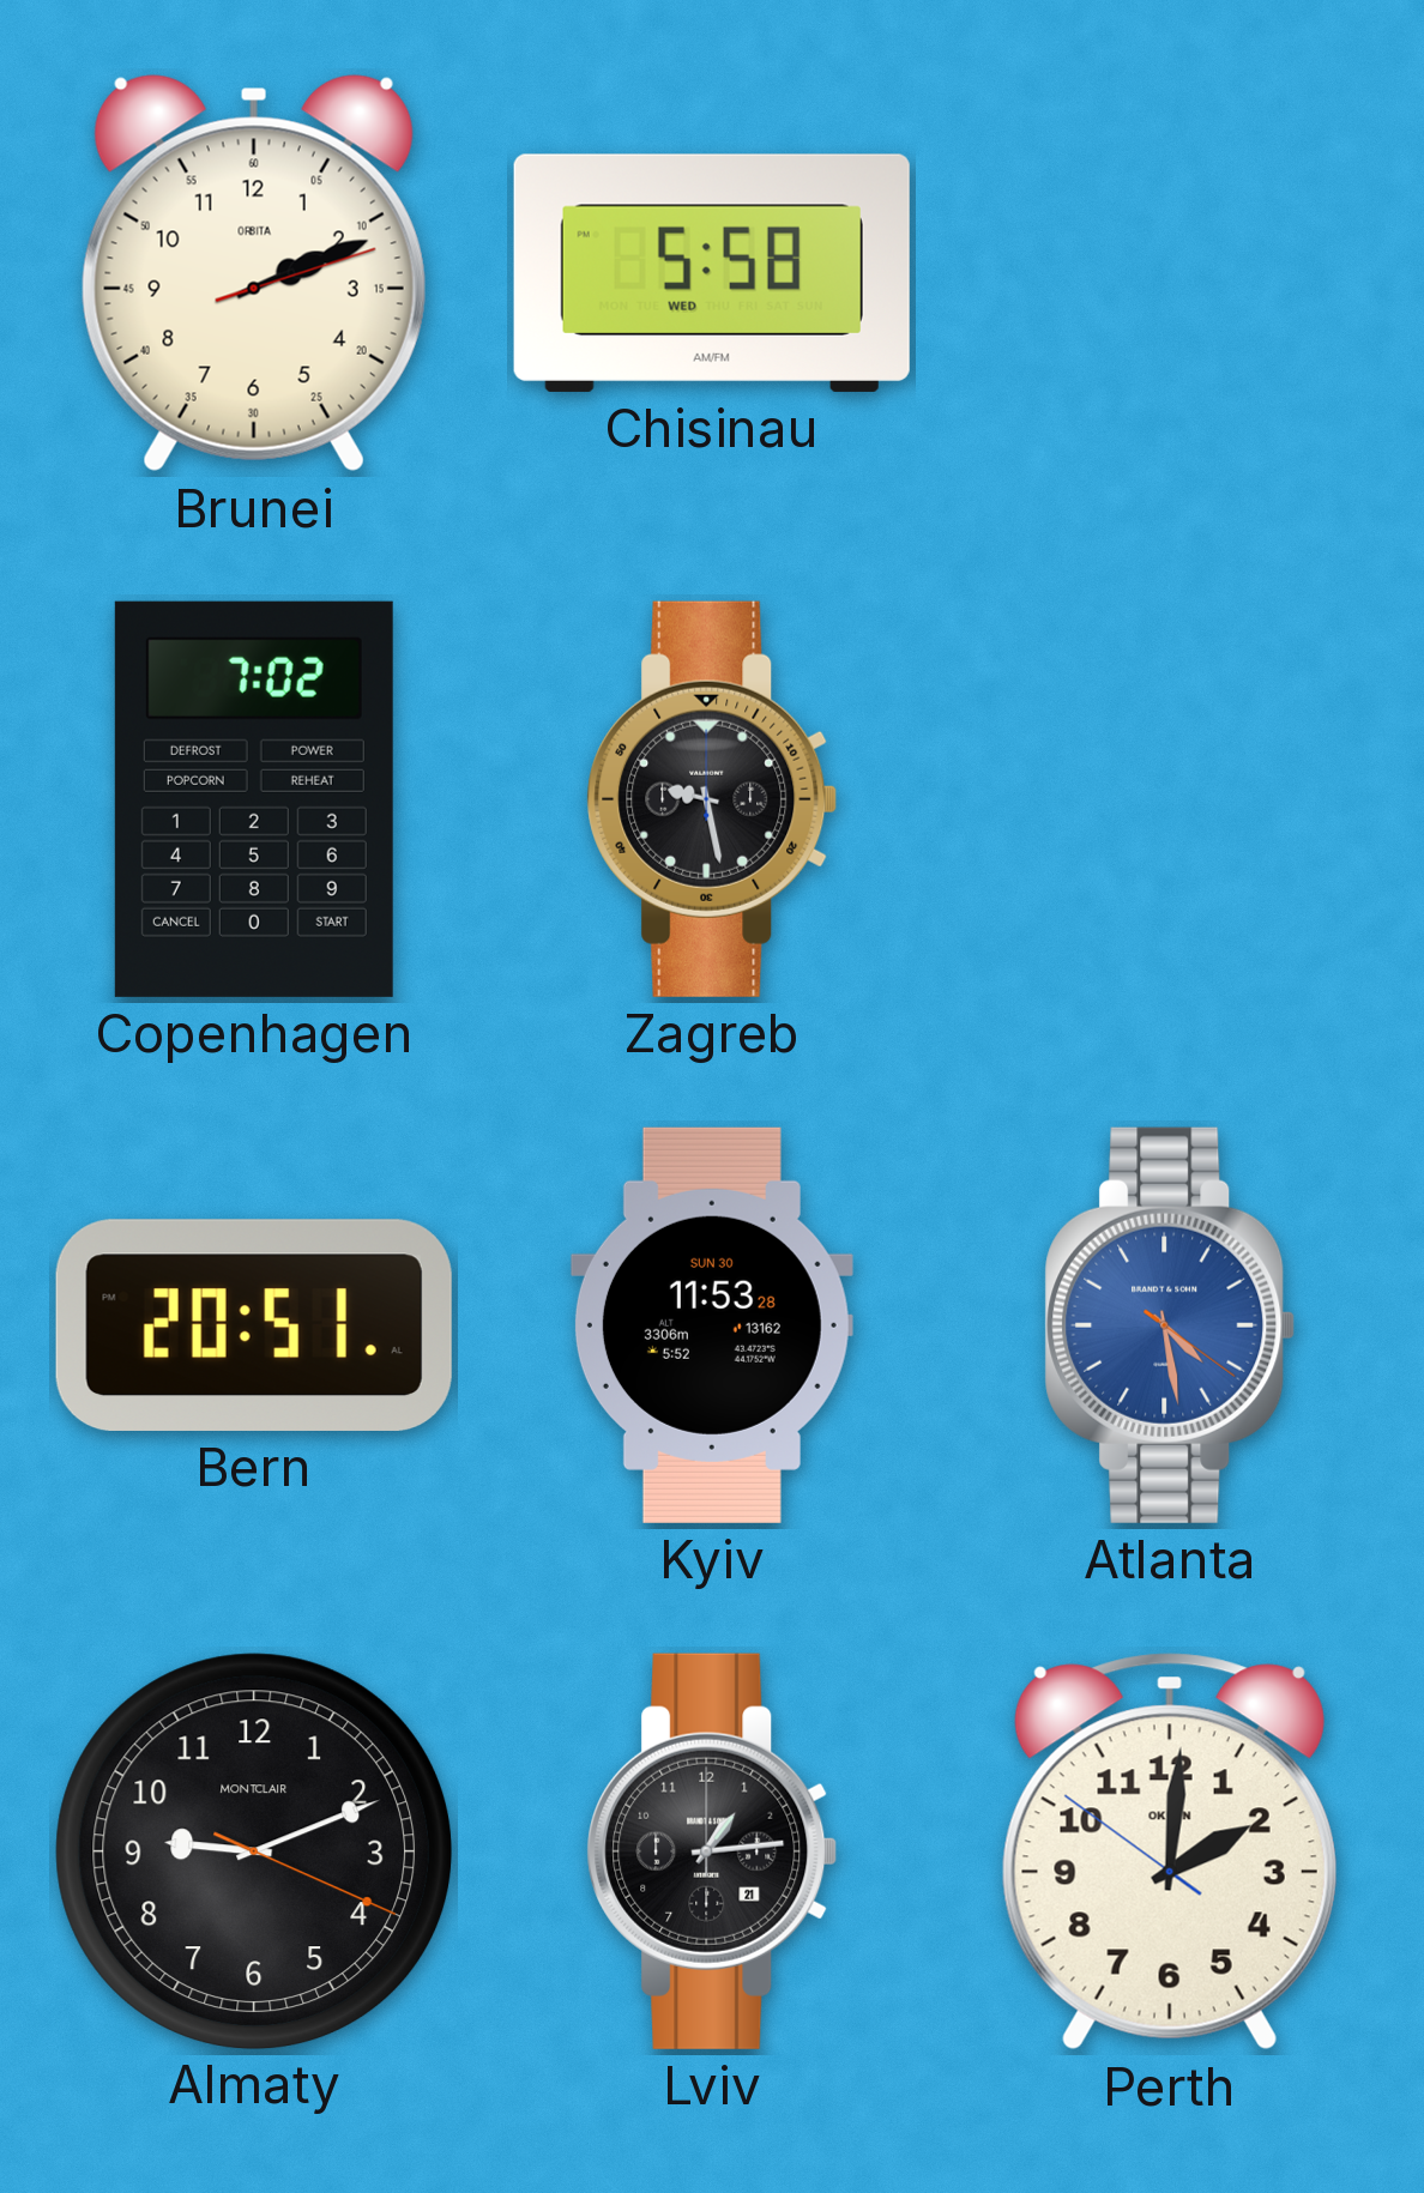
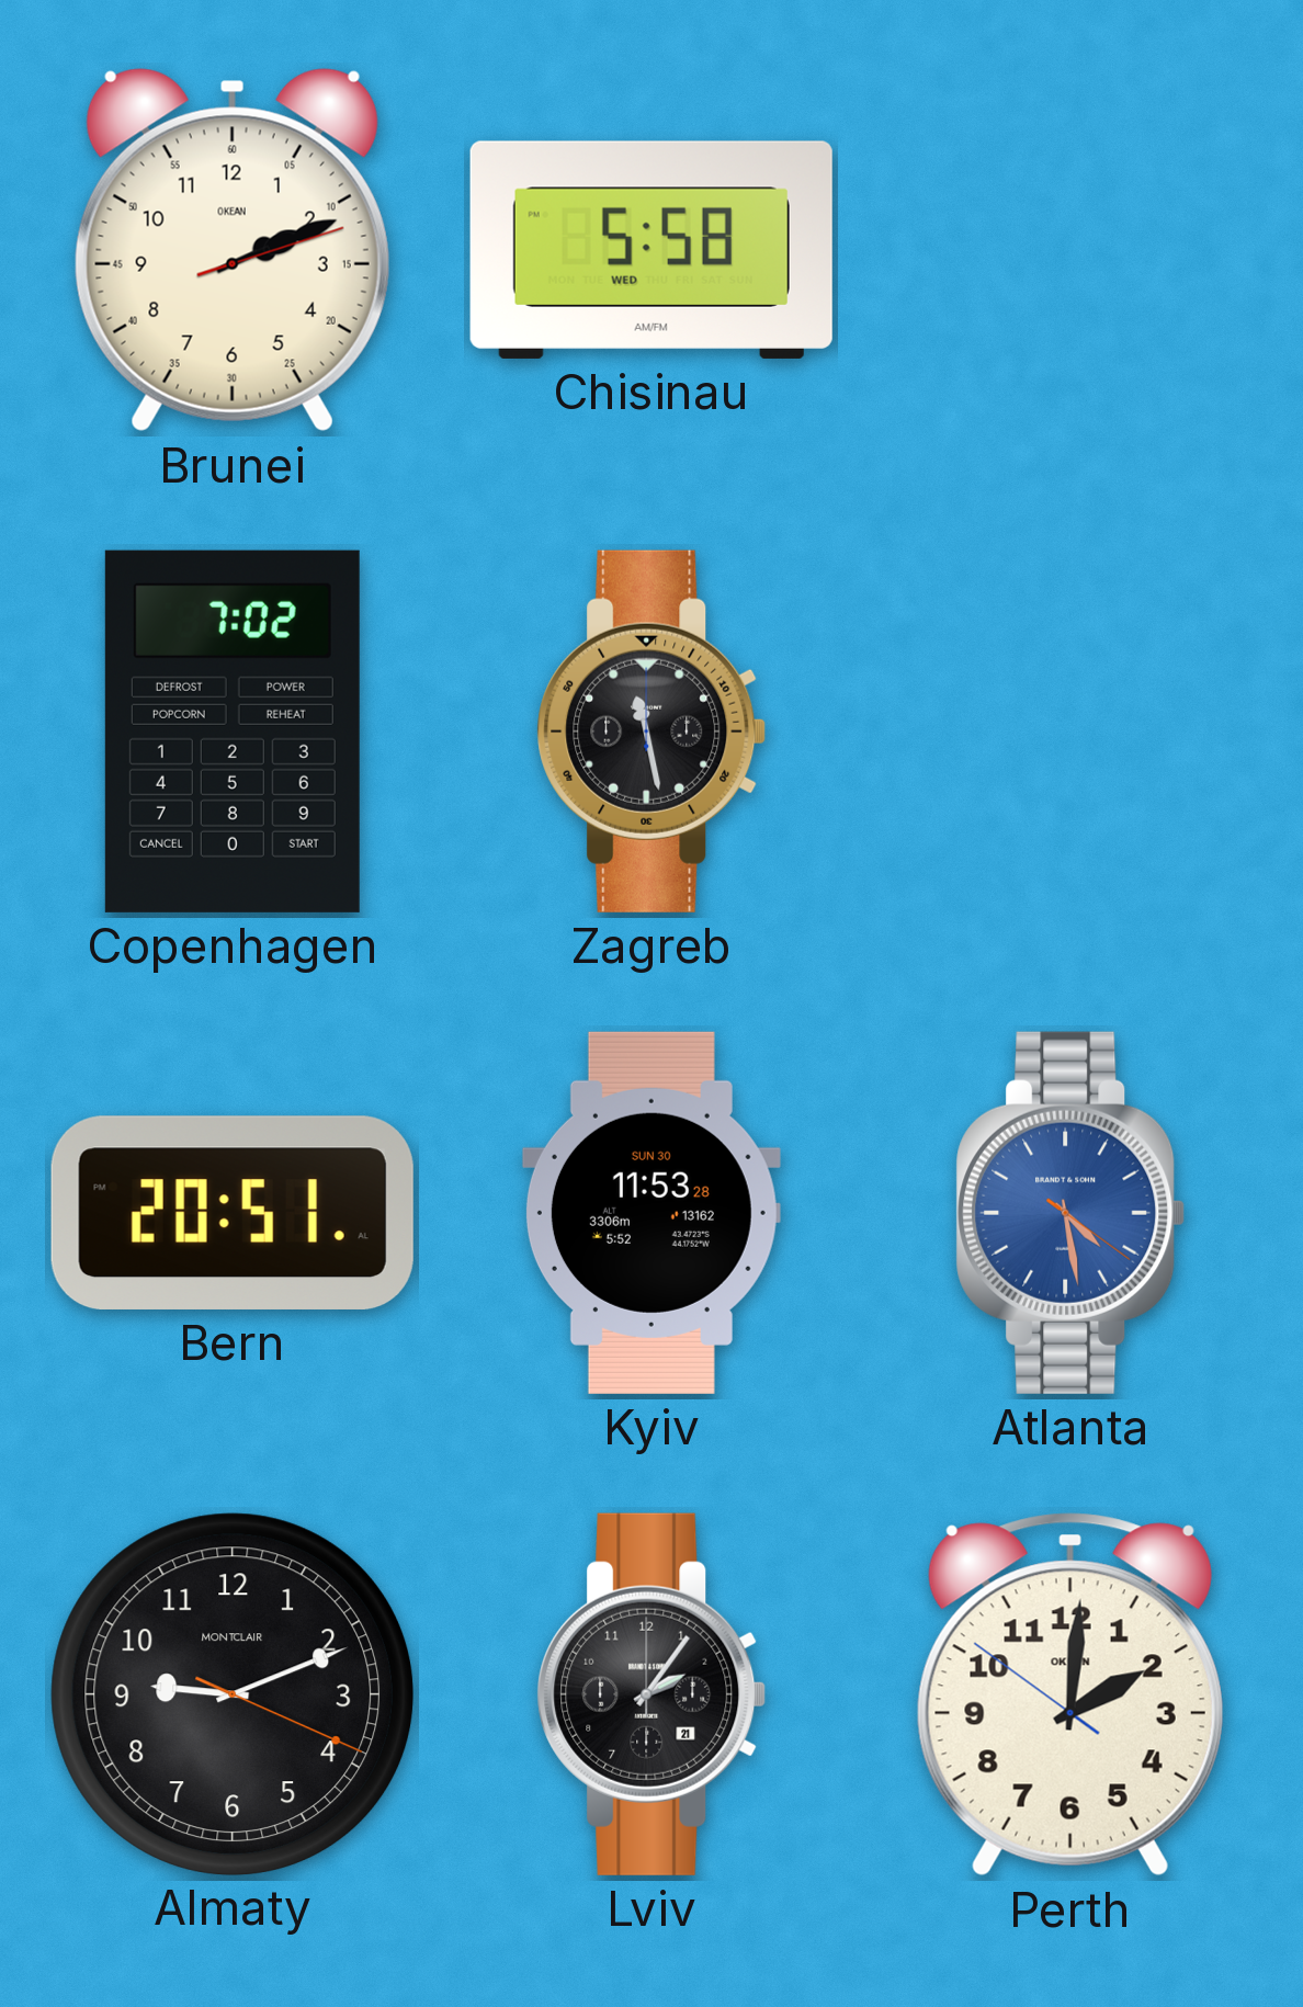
Brunei brand: ORBITA -> OKEAN (233, 250)
Zagreb: 9:28 -> 11:28 (651, 732)
Lviv: 1:14 -> 2:06 (651, 1694)
